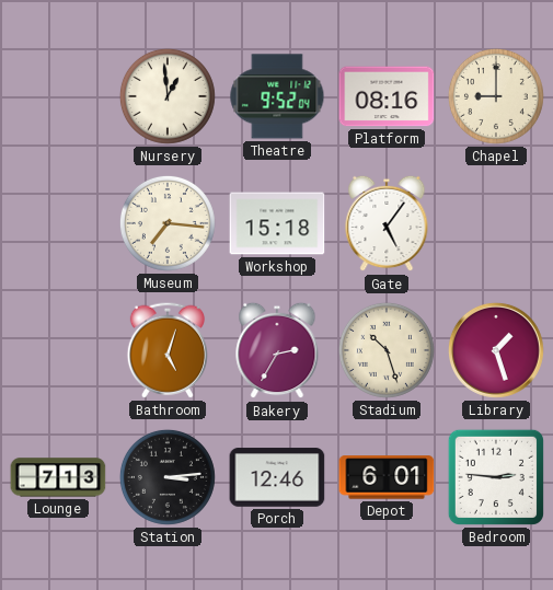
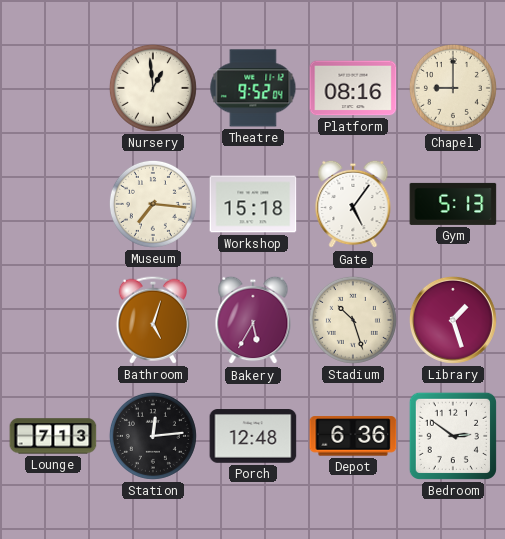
Gym: none -> 5:13 (453, 204)
Bakery: 2:35 -> 5:35 (253, 320)
Station: 3:14 -> 12:14 (153, 436)
Porch: 12:46 -> 12:48 (253, 436)
Depot: 6:01 -> 6:36 (353, 436)
Bedroom: 2:46 -> 2:51 (453, 436)
